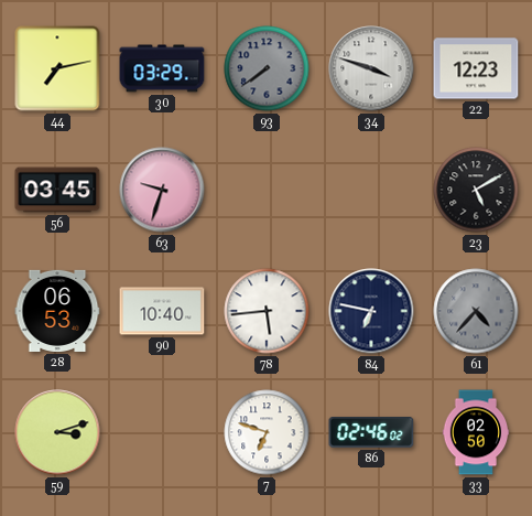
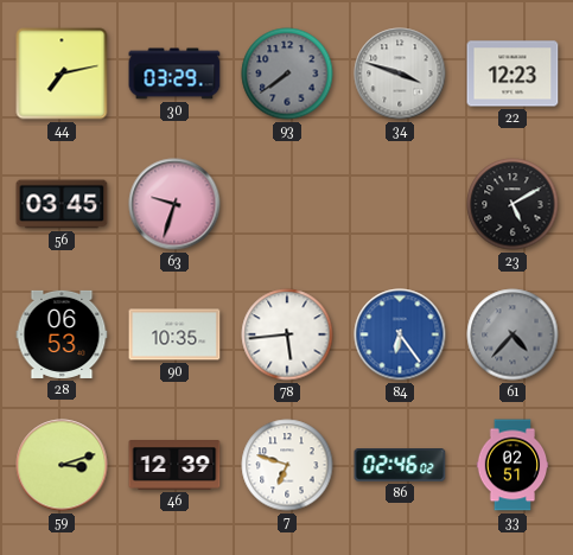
90: 10:40 -> 10:35 (174, 334)
84: 6:47 -> 6:24 (400, 334)
84 dial: navy -> blue (400, 334)
46: none -> 12:39 (174, 466)
33: 02:50 -> 02:51 (512, 465)
